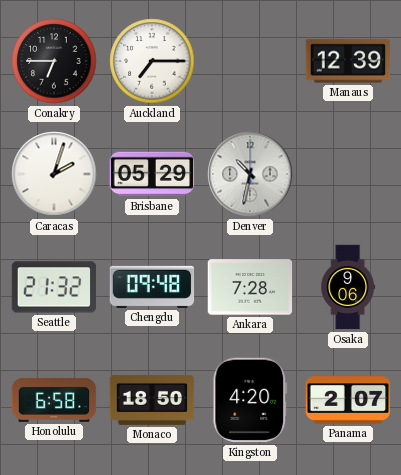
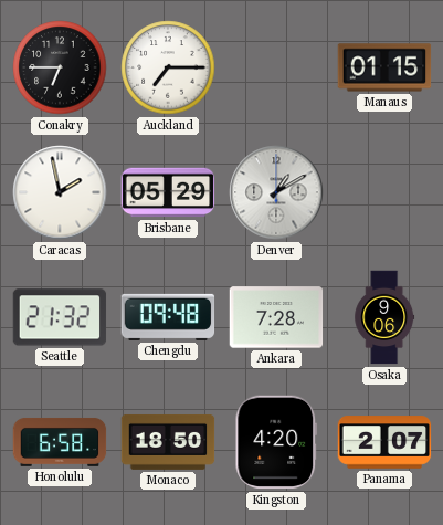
Manaus: 12:39 -> 01:15 (384, 67)
Caracas: 2:03 -> 1:58 (60, 192)
Denver: 10:32 -> 1:10 (276, 192)
